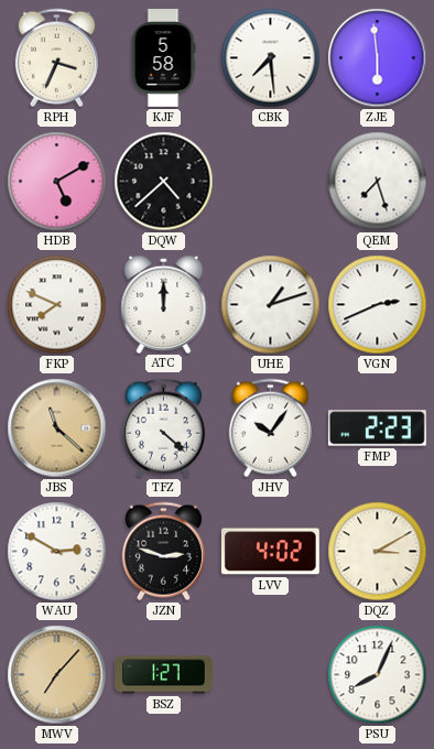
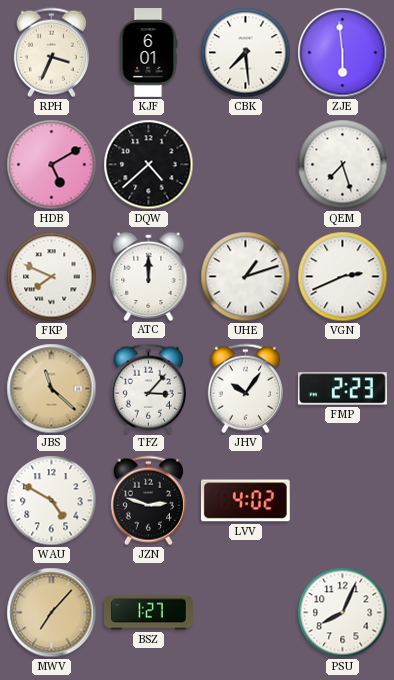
KJF: 5:58 -> 6:01 (148, 53)
TFZ: 4:22 -> 3:07 (148, 389)
WAU: 2:50 -> 4:50 (52, 501)
DQZ: 3:10 -> none (378, 552)
